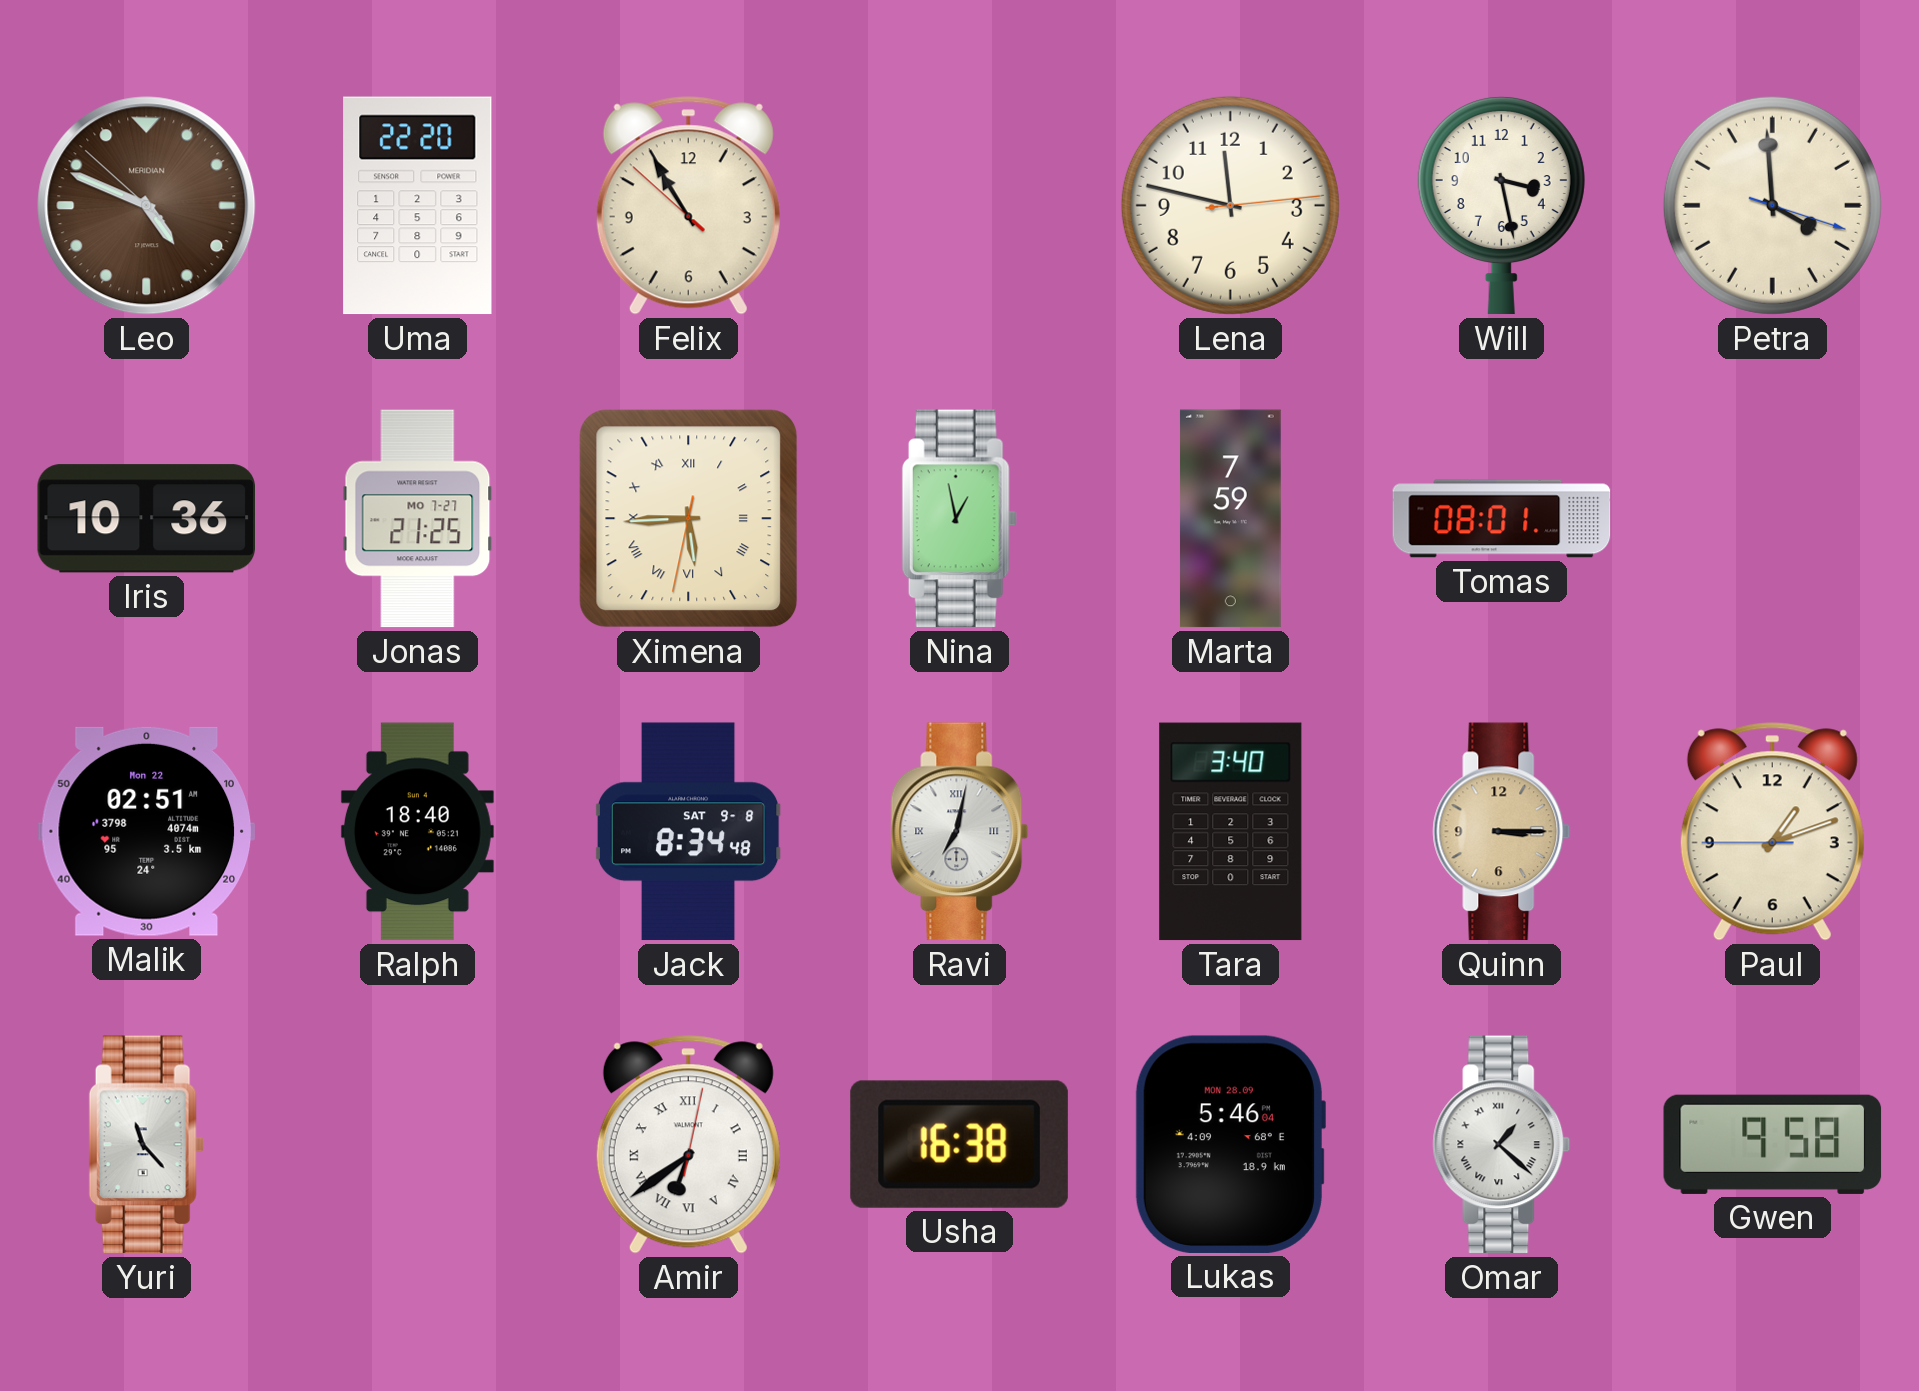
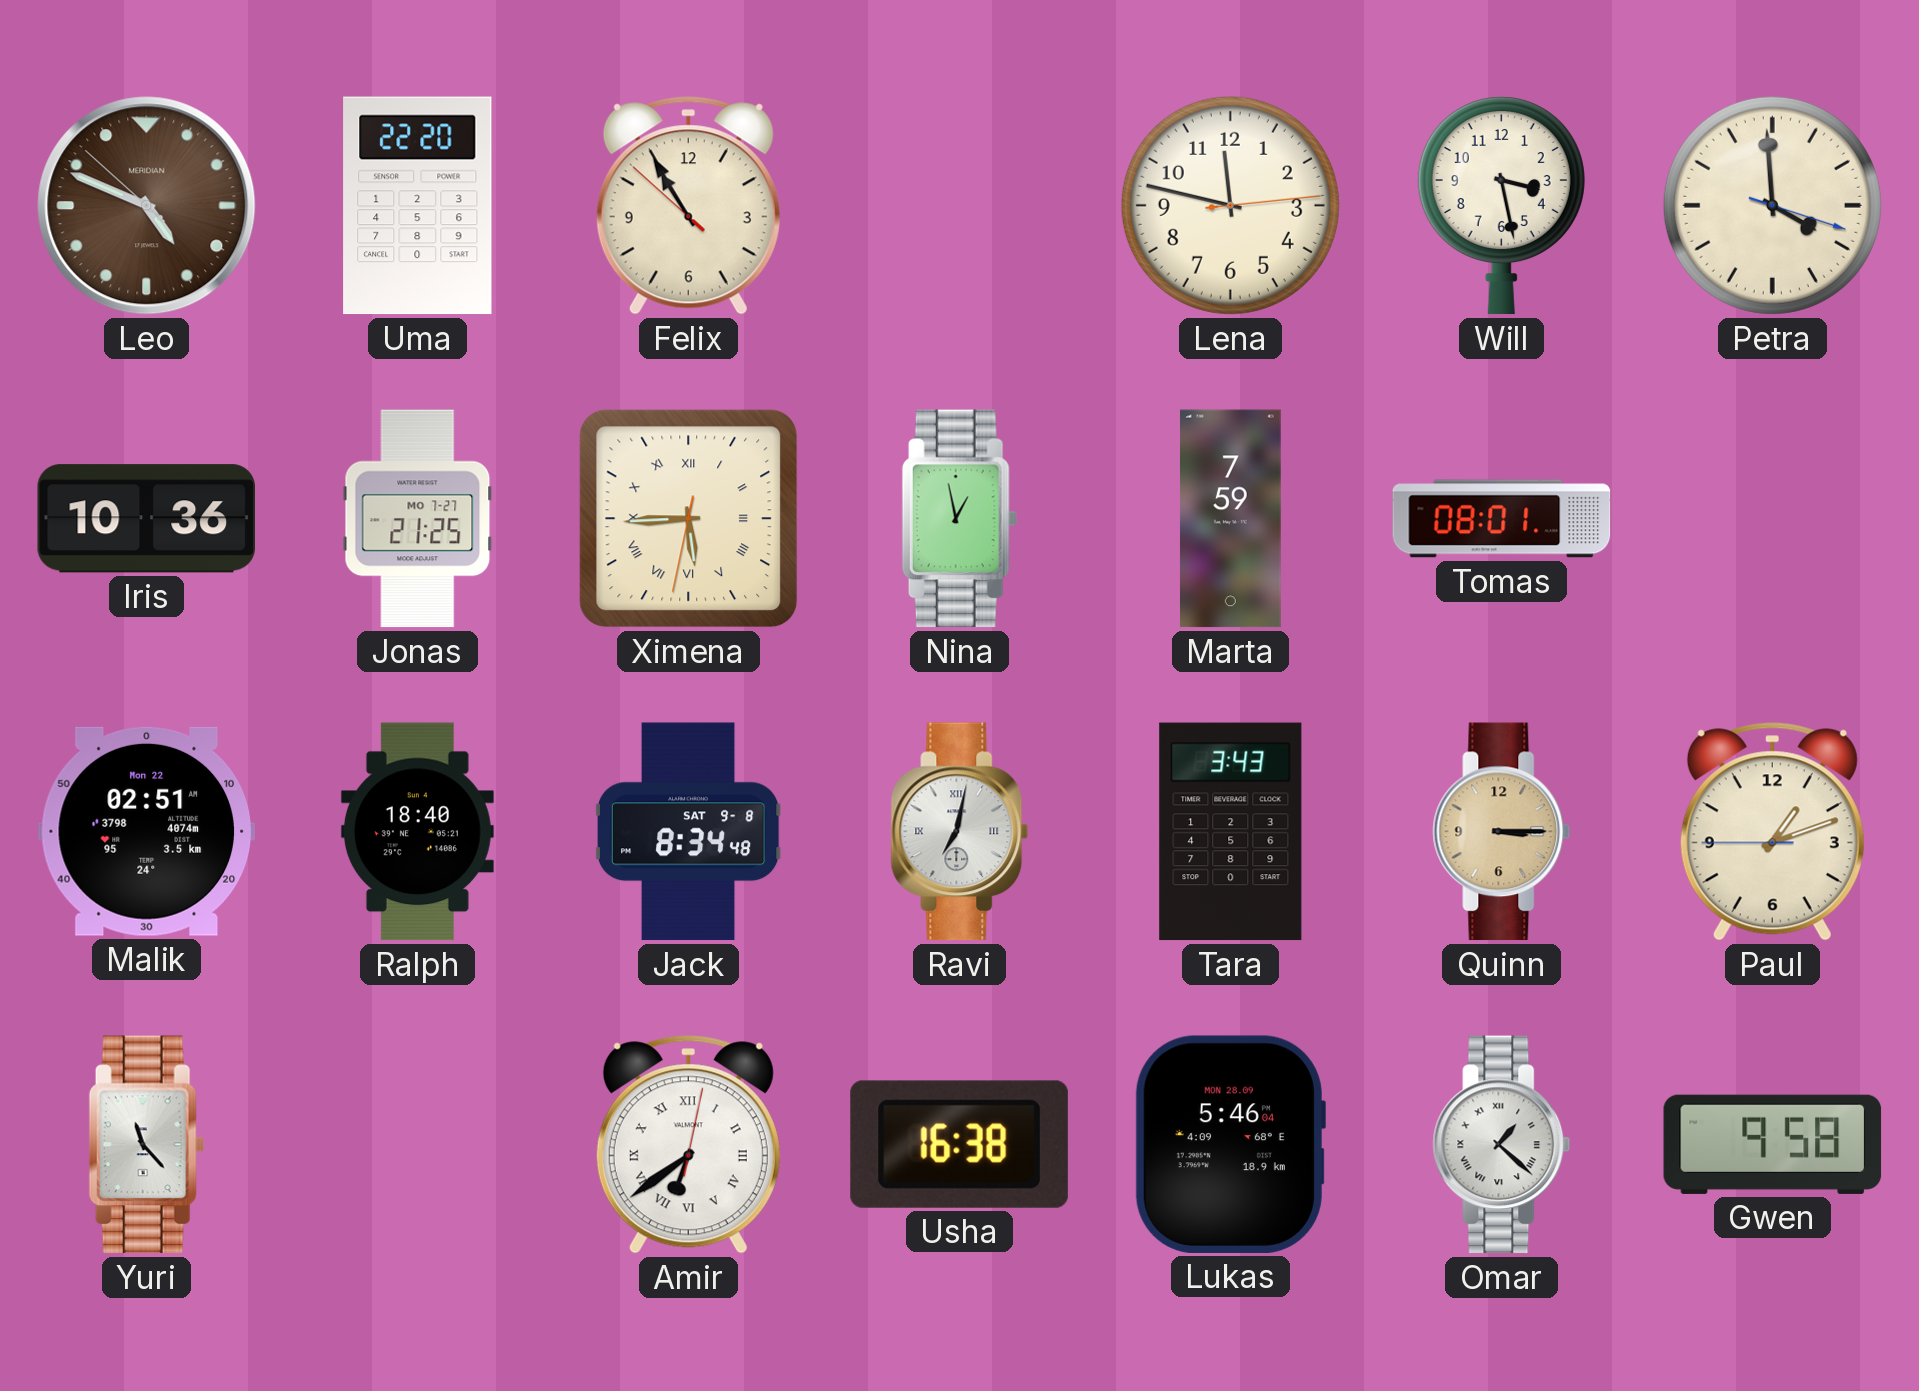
Tara: 3:40 -> 3:43 (1231, 832)
